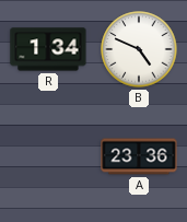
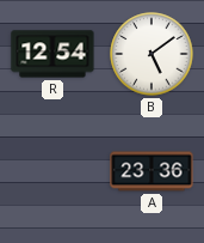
R: 1:34 -> 12:54 (52, 54)
B: 4:49 -> 5:09 (152, 54)
